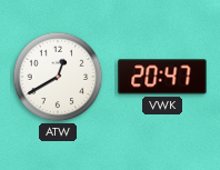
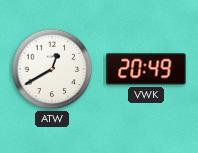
VWK: 20:47 -> 20:49 (146, 69)
